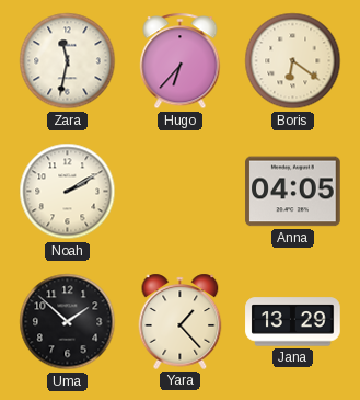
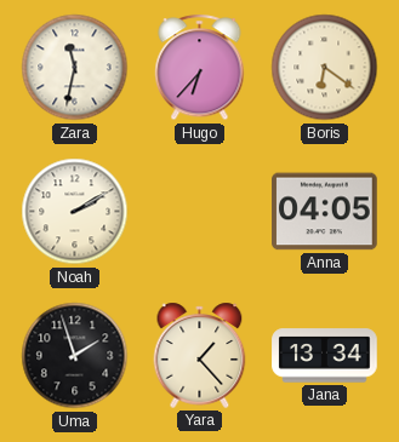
Uma: 1:52 -> 1:57 (75, 356)
Jana: 13:29 -> 13:34 (325, 356)
